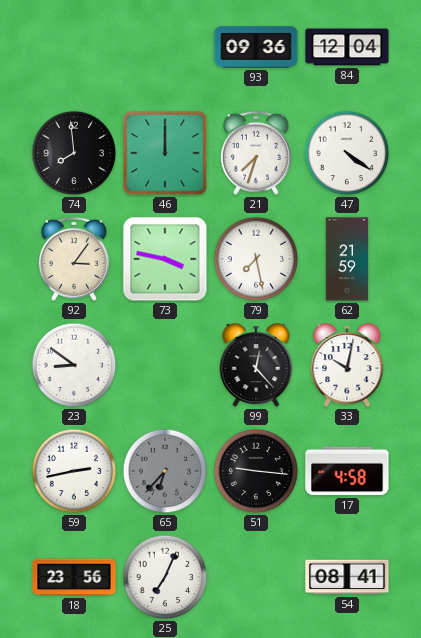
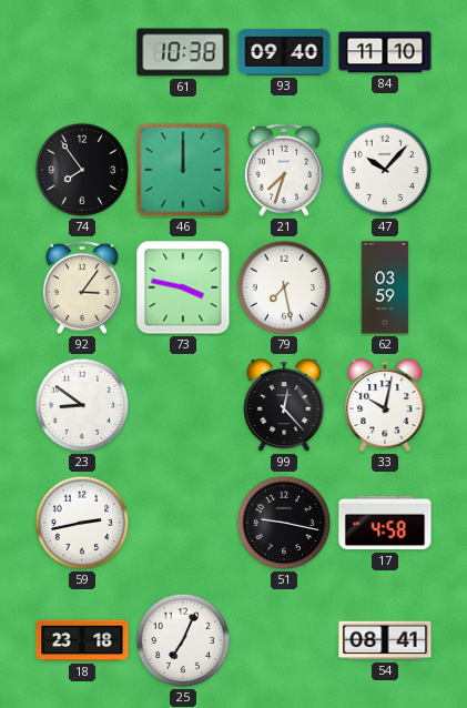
61: none -> 10:38 (183, 52)
93: 09:36 -> 09:40 (284, 52)
84: 12:04 -> 11:10 (385, 52)
74: 7:59 -> 7:54 (82, 170)
47: 4:21 -> 10:07 (385, 170)
62: 21:59 -> 03:59 (385, 287)
65: 6:37 -> none (165, 471)
51: 9:16 -> 9:17 (284, 523)
18: 23:56 -> 23:18 (82, 640)
